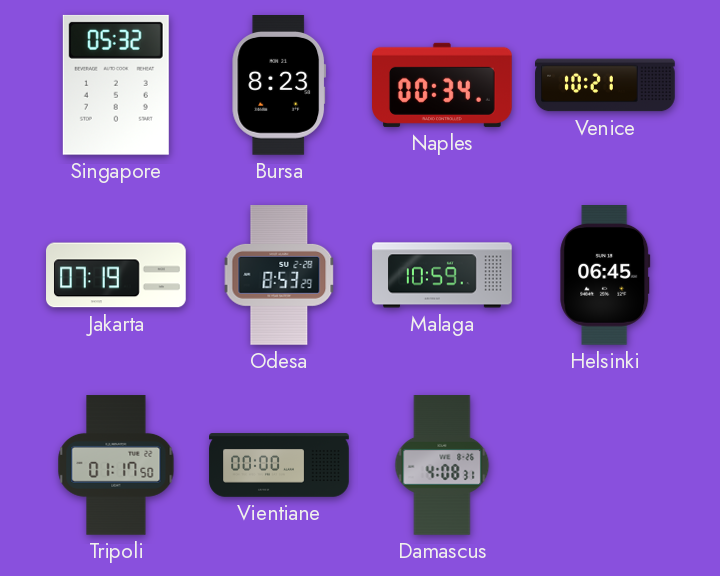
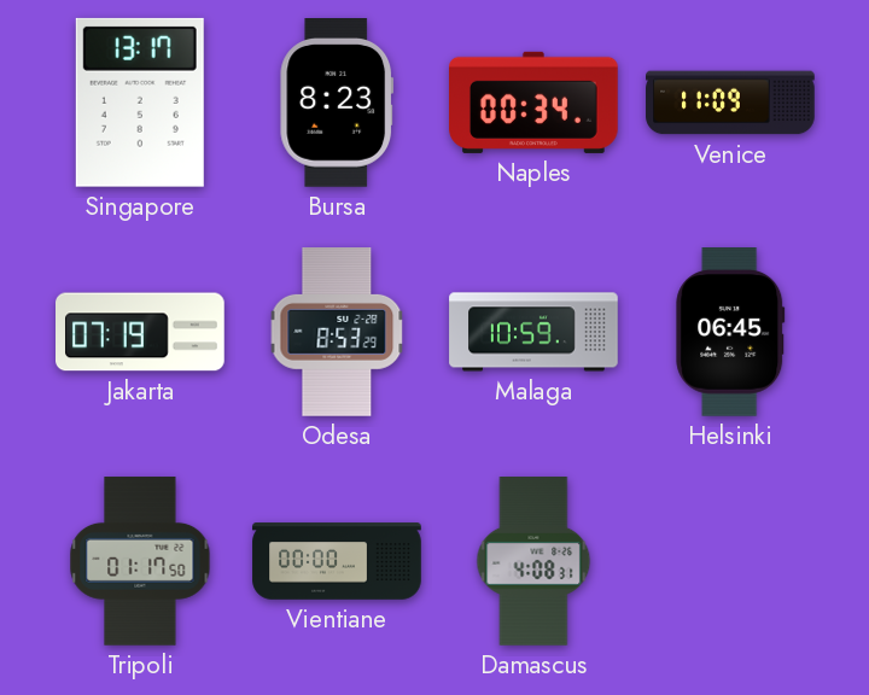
Singapore: 05:32 -> 13:17 (140, 103)
Venice: 10:21 -> 11:09 (730, 103)
